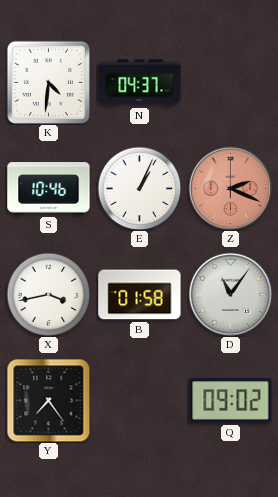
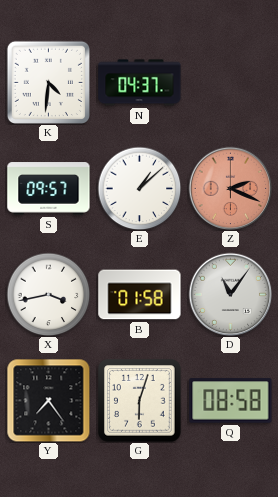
S: 10:46 -> 09:57 (49, 189)
E: 1:04 -> 1:08 (139, 188)
G: none -> 6:03 (140, 401)
Q: 09:02 -> 08:58 (231, 401)
